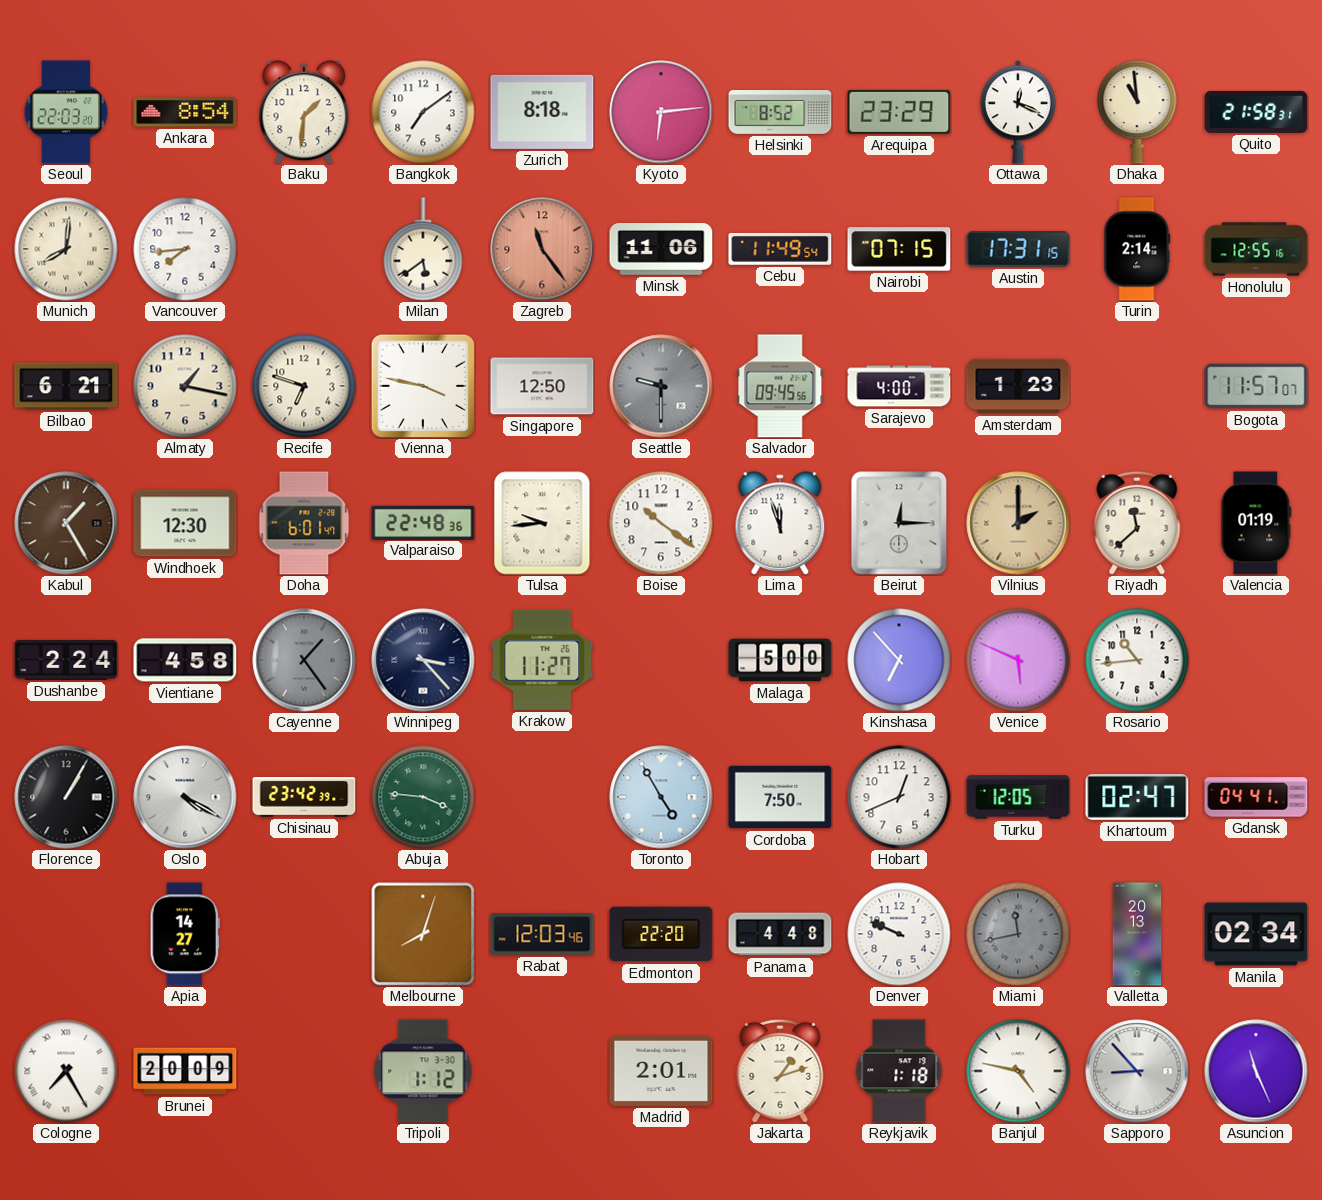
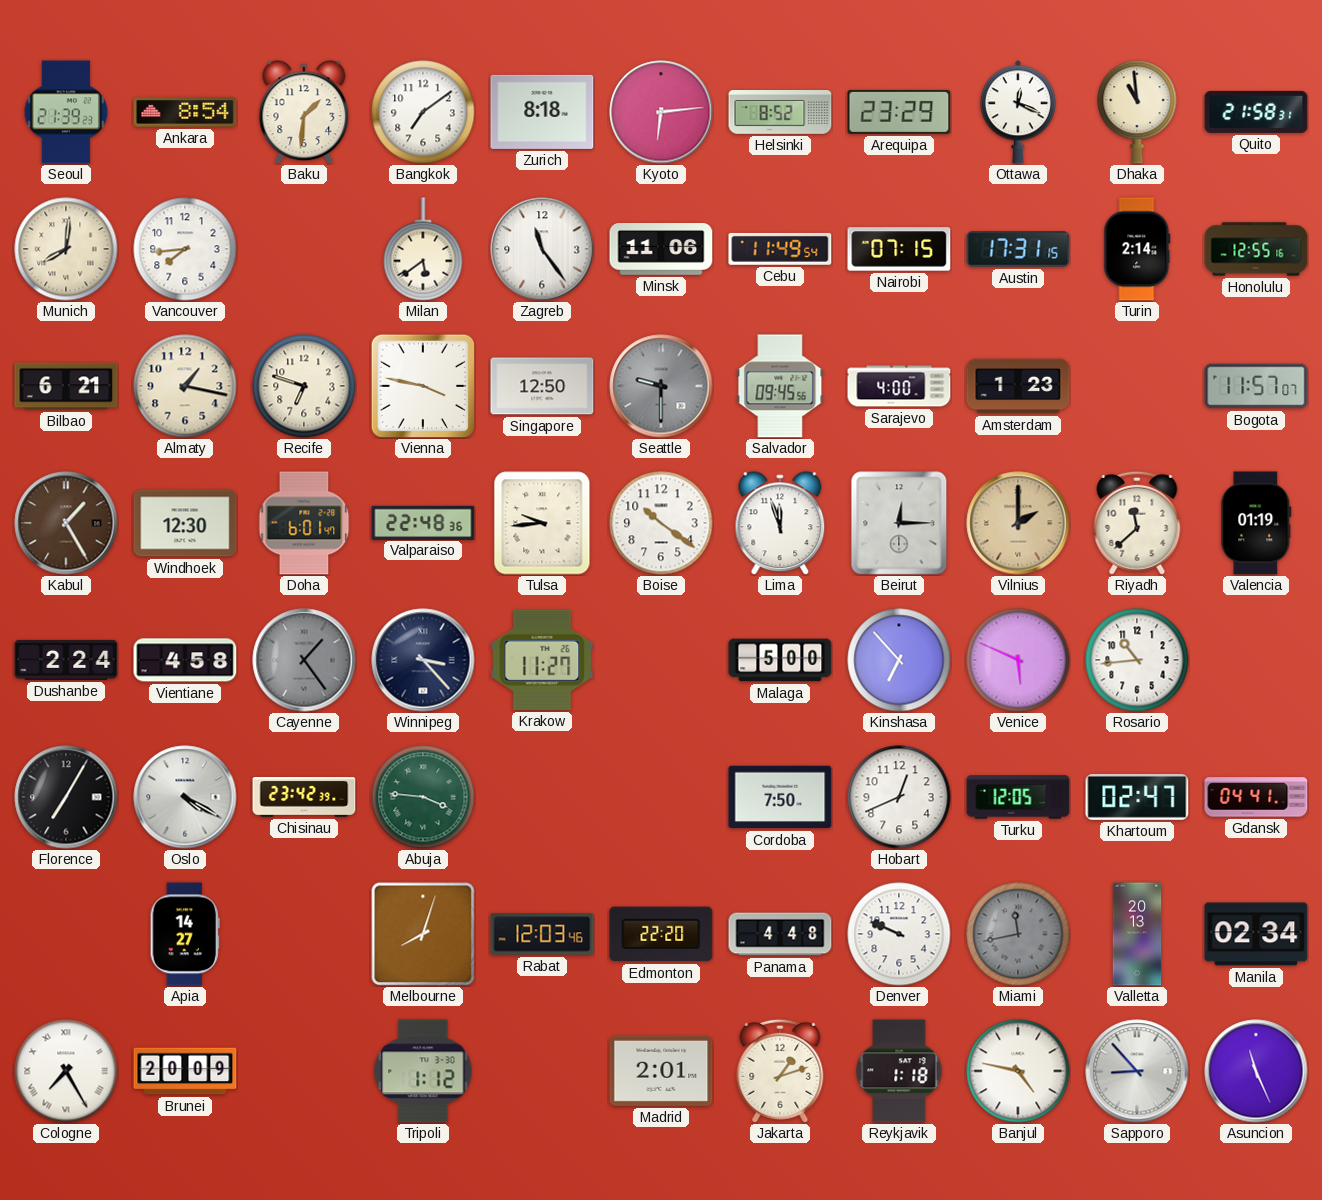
Seoul: 22:03 -> 21:39 (66, 112)
Zagreb dial: salmon -> white (542, 249)
Florence: 1:05 -> 7:05 (66, 797)
Toronto: 4:55 -> none (661, 797)
